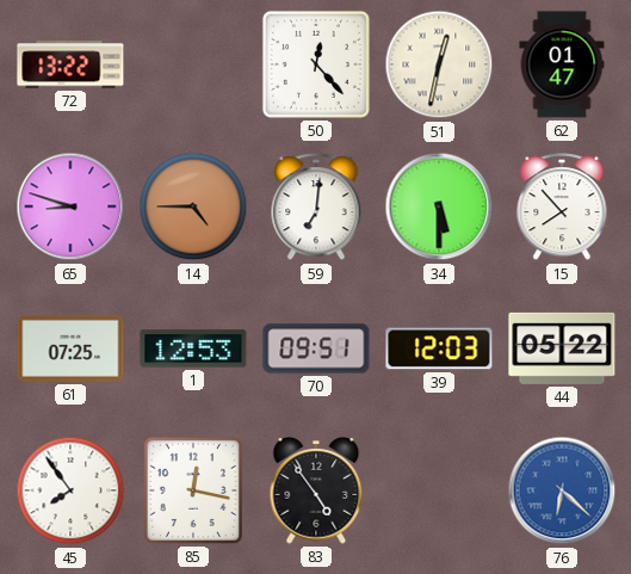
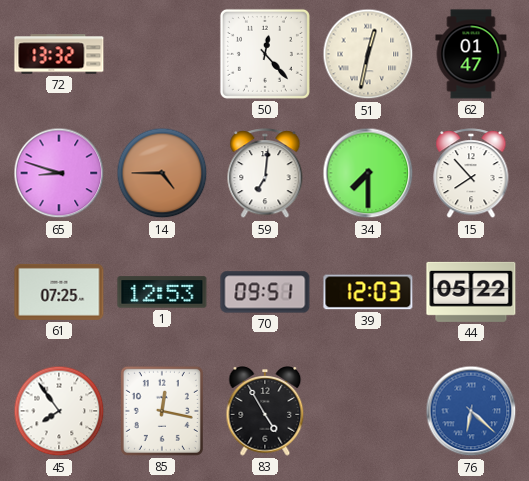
72: 13:22 -> 13:32 (59, 54)
34: 5:30 -> 7:30 (368, 173)
83: 4:54 -> 4:55 (265, 412)
